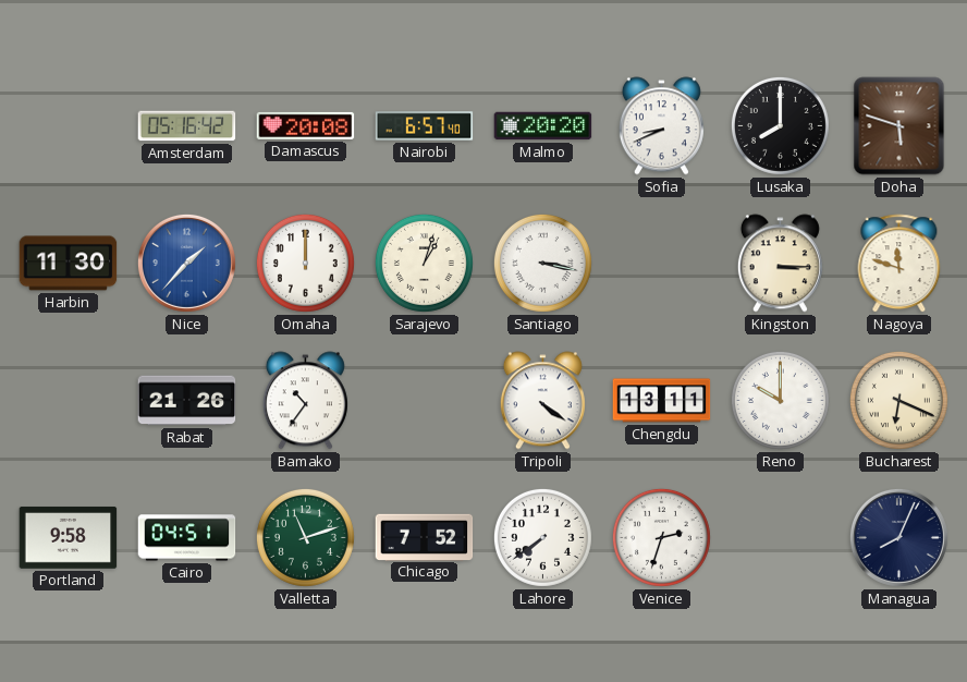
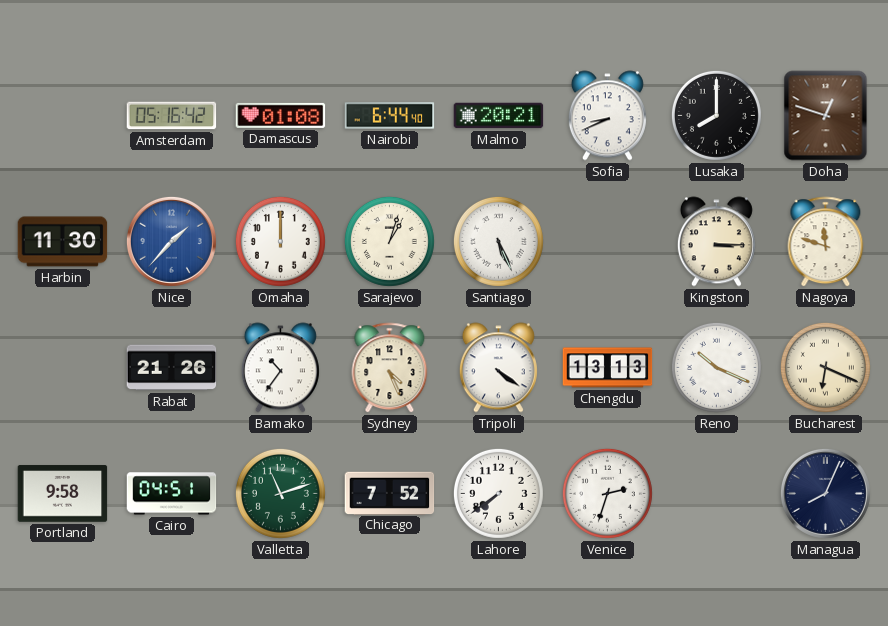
Damascus: 20:08 -> 01:08 (281, 115)
Nairobi: 6:57 -> 6:44 (390, 116)
Malmo: 20:20 -> 20:21 (499, 116)
Doha: 5:48 -> 12:48 (826, 116)
Santiago: 3:17 -> 5:26 (498, 241)
Sydney: none -> 4:26 (390, 368)
Chengdu: 13:11 -> 13:13 (608, 368)
Reno: 10:00 -> 10:19 (716, 367)
